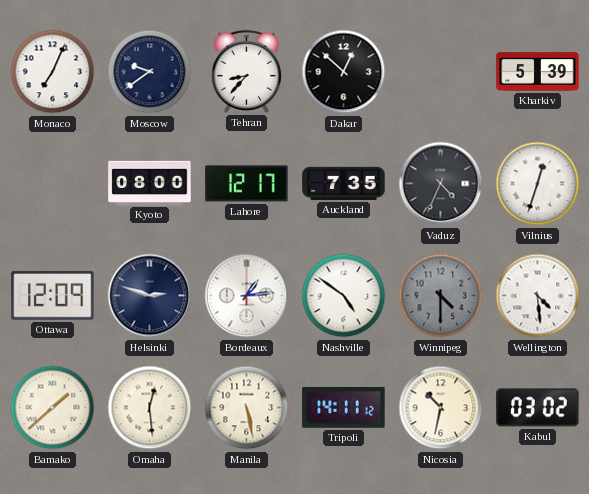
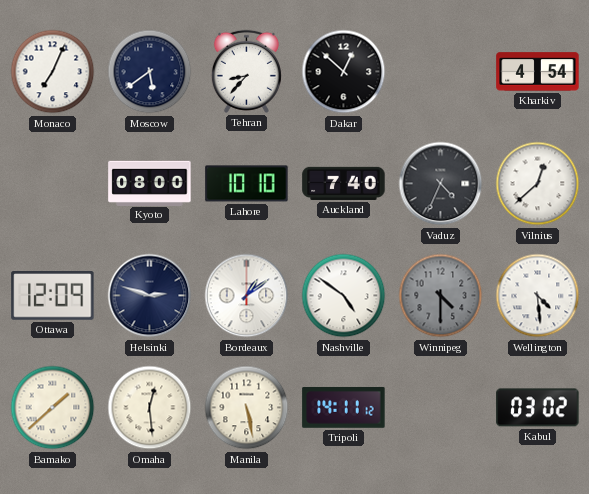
Moscow: 9:39 -> 5:39 (150, 72)
Kharkiv: 5:39 -> 4:54 (538, 72)
Lahore: 12:17 -> 10:10 (247, 184)
Auckland: 7:35 -> 7:40 (344, 183)
Vilnius: 12:33 -> 12:38 (538, 184)
Bordeaux: 1:14 -> 1:09 (247, 296)
Nicosia: 10:32 -> none (441, 408)
